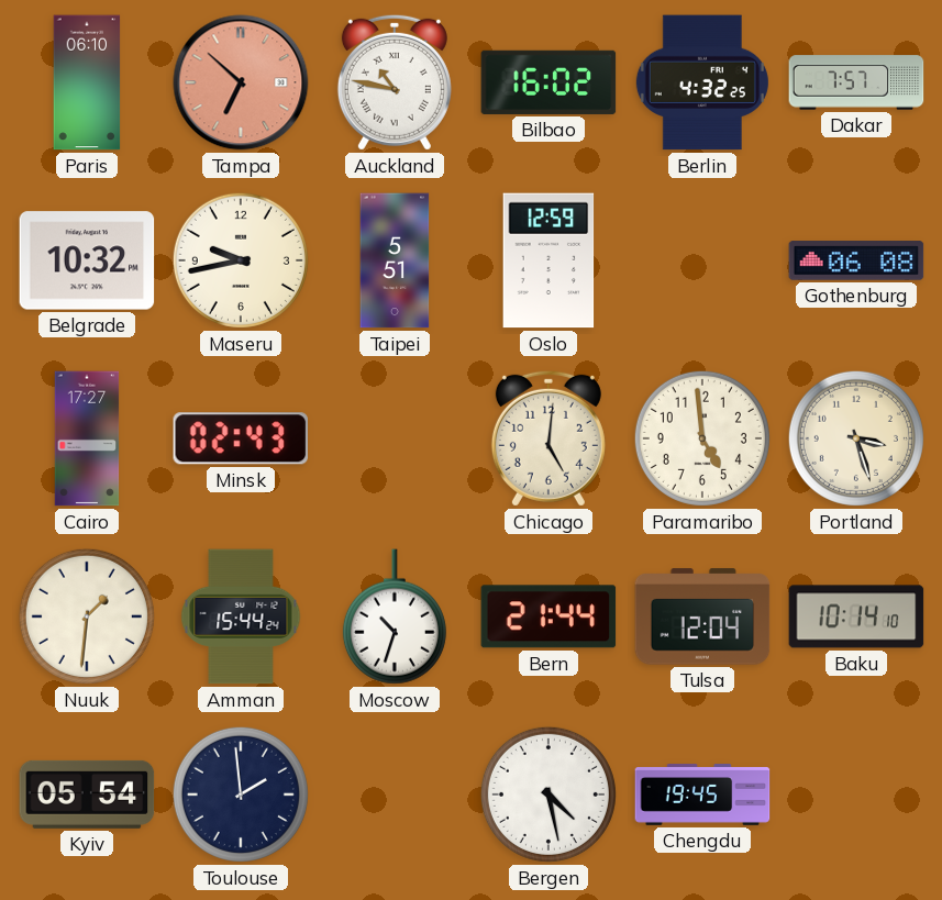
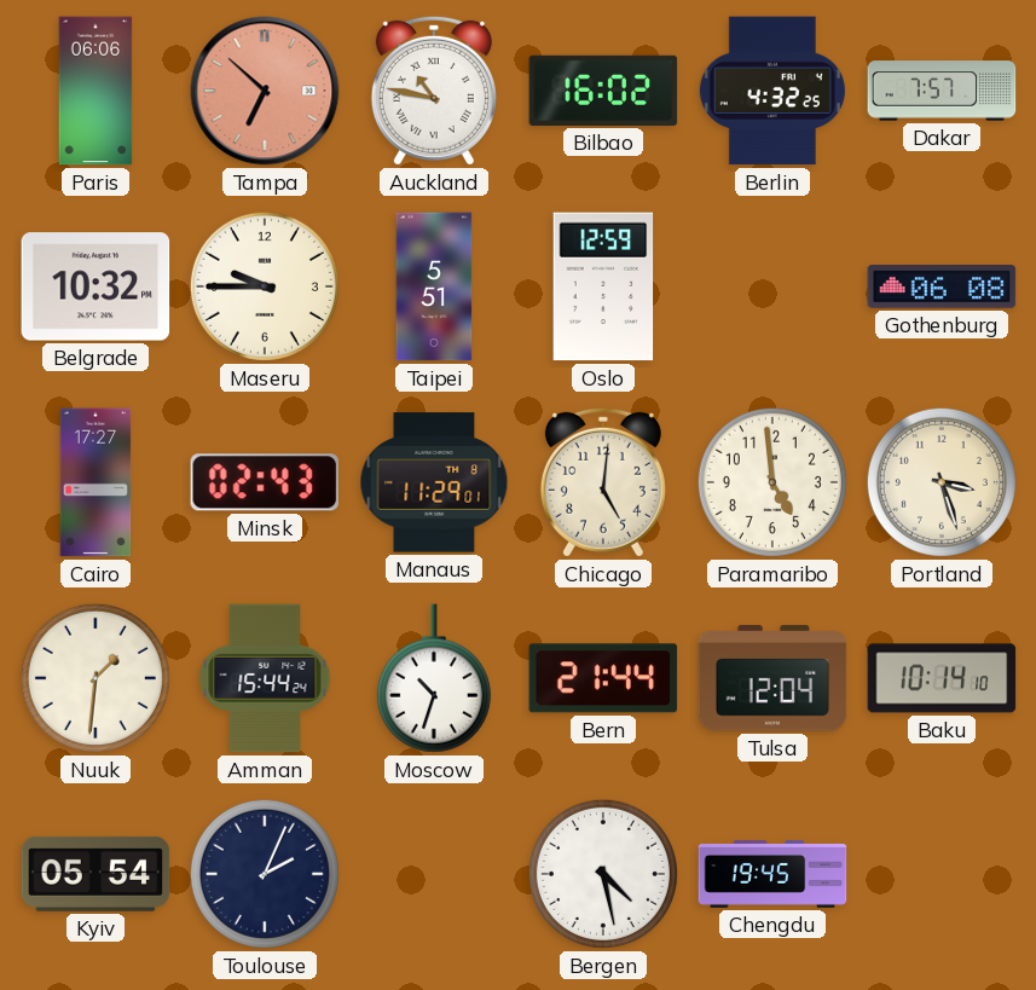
Paris: 06:10 -> 06:06 (96, 91)
Maseru: 9:43 -> 9:45 (265, 286)
Manaus: none -> 11:29 (434, 482)
Toulouse: 1:59 -> 2:04 (265, 874)
